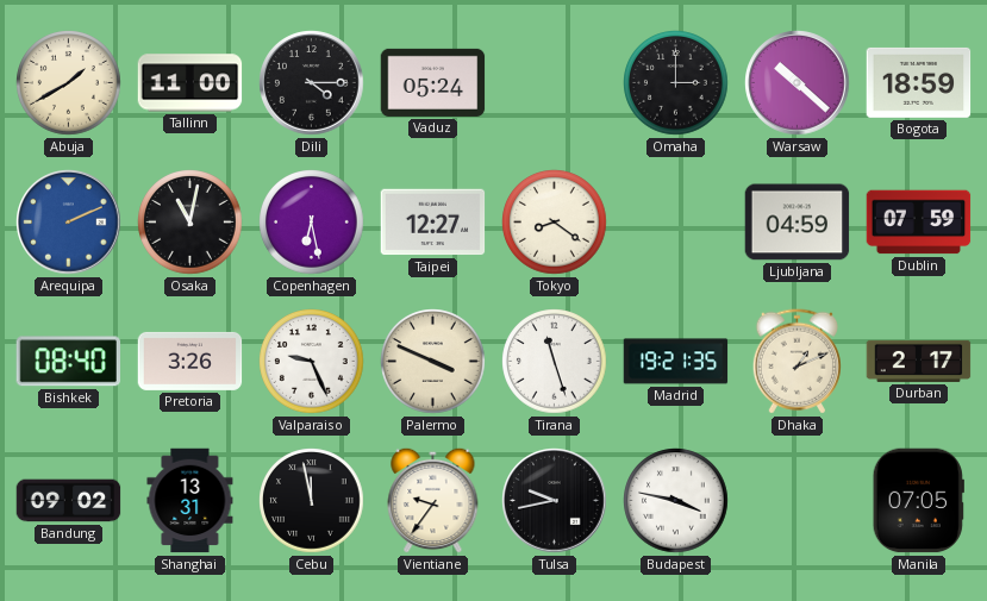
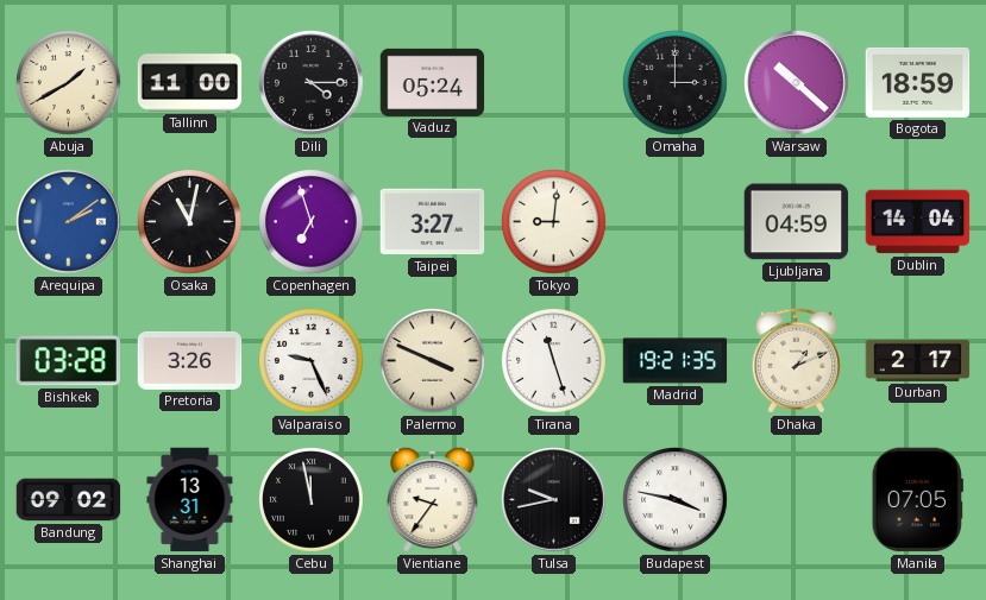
Arequipa: 2:11 -> 2:09 (69, 222)
Copenhagen: 6:28 -> 6:57 (312, 222)
Taipei: 12:27 -> 3:27 (433, 222)
Tokyo: 8:21 -> 9:01 (554, 222)
Dublin: 07:59 -> 14:04 (918, 222)
Bishkek: 08:40 -> 03:28 (68, 361)
